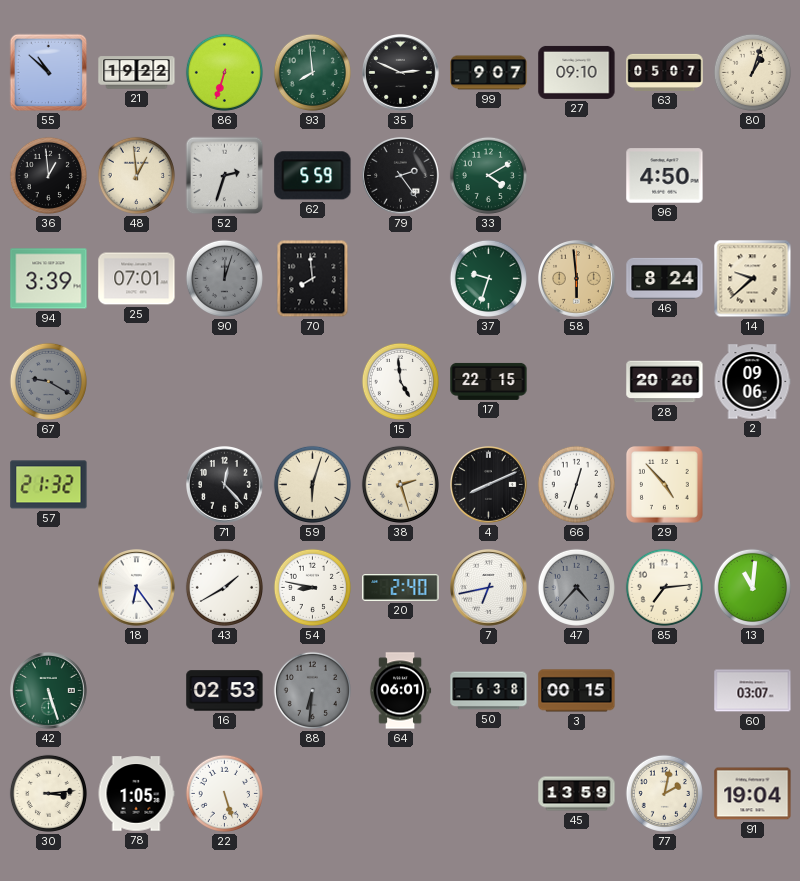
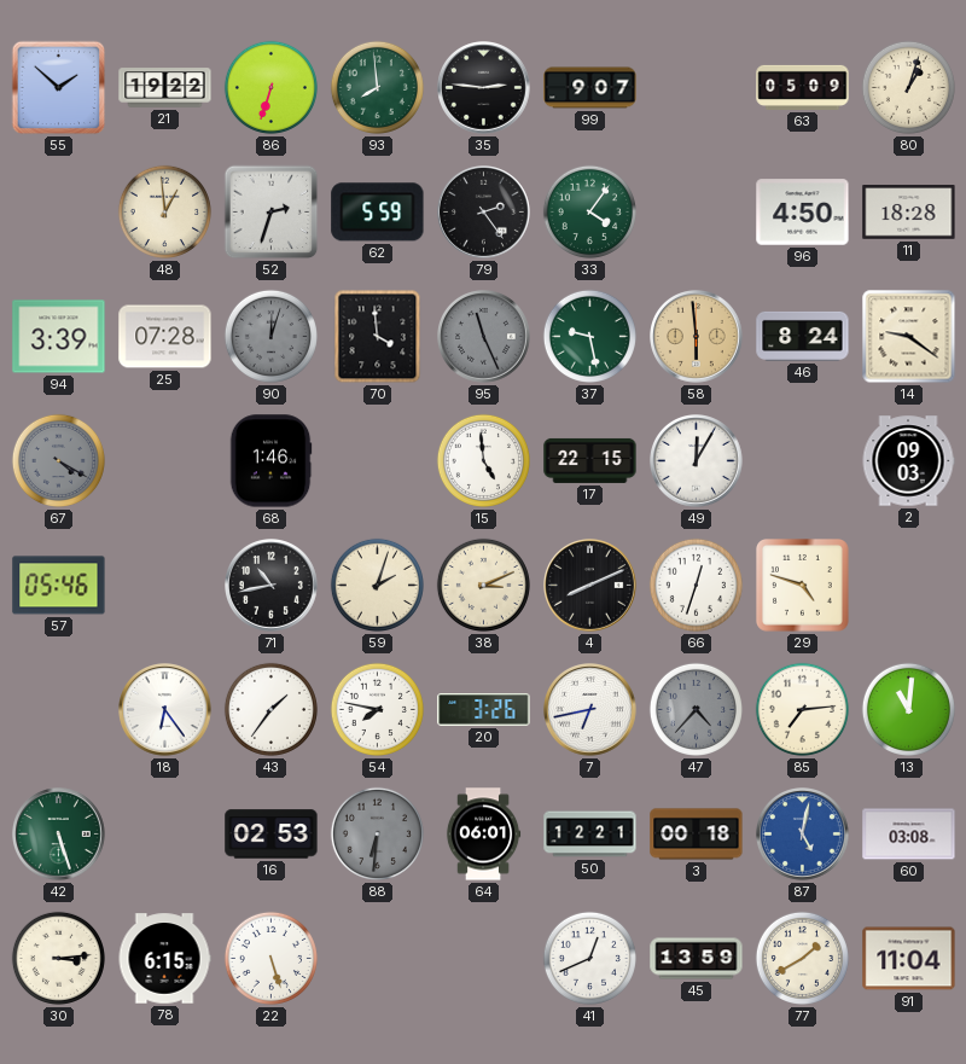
55: 10:52 -> 1:52 (59, 88)
35: 2:49 -> 2:46 (484, 88)
27: 09:10 -> none (577, 72)
63: 05:07 -> 05:09 (803, 87)
36: 12:59 -> none (48, 175)
33: 4:10 -> 4:06 (589, 211)
11: none -> 18:28 (909, 213)
25: 07:01 -> 07:28 (165, 337)
70: 7:59 -> 3:59 (378, 337)
95: none -> 11:26 (484, 337)
37: 9:33 -> 9:28 (589, 336)
14: 9:38 -> 9:21 (909, 337)
67: 9:20 -> 4:20 (58, 460)
68: none -> 1:46 (270, 461)
49: none -> 12:05 (697, 461)
28: 20:20 -> none (665, 382)
2: 09:06 -> 09:03 (908, 461)
57: 21:32 -> 05:46 (59, 586)
71: 12:23 -> 10:43 (272, 586)
59: 6:03 -> 2:03 (377, 585)
38: 2:27 -> 3:11 (483, 585)
29: 4:53 -> 4:48 (803, 586)
43: 1:40 -> 1:36 (270, 709)
54: 8:47 -> 7:47 (377, 709)
20: 2:40 -> 3:26 (484, 710)
50: 6:38 -> 12:21 (590, 835)
3: 00:15 -> 00:18 (697, 835)
87: none -> 5:02 (803, 835)
60: 03:07 -> 03:08 (909, 835)
78: 1:05 -> 6:15 (164, 959)
41: none -> 12:41 (589, 958)
77: 2:02 -> 1:40 (802, 958)
91: 19:04 -> 11:04 (909, 959)
